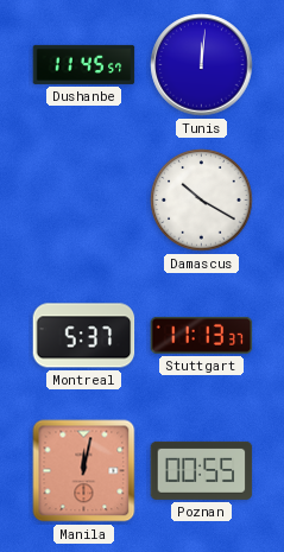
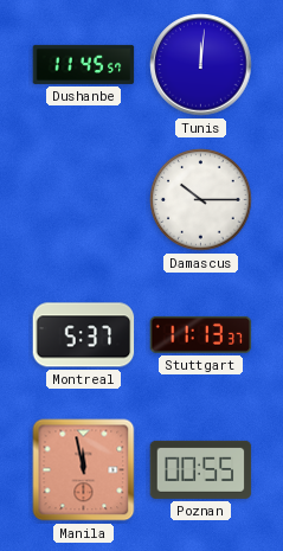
Damascus: 10:20 -> 10:15 (201, 200)
Manila: 12:02 -> 11:58 (84, 470)
